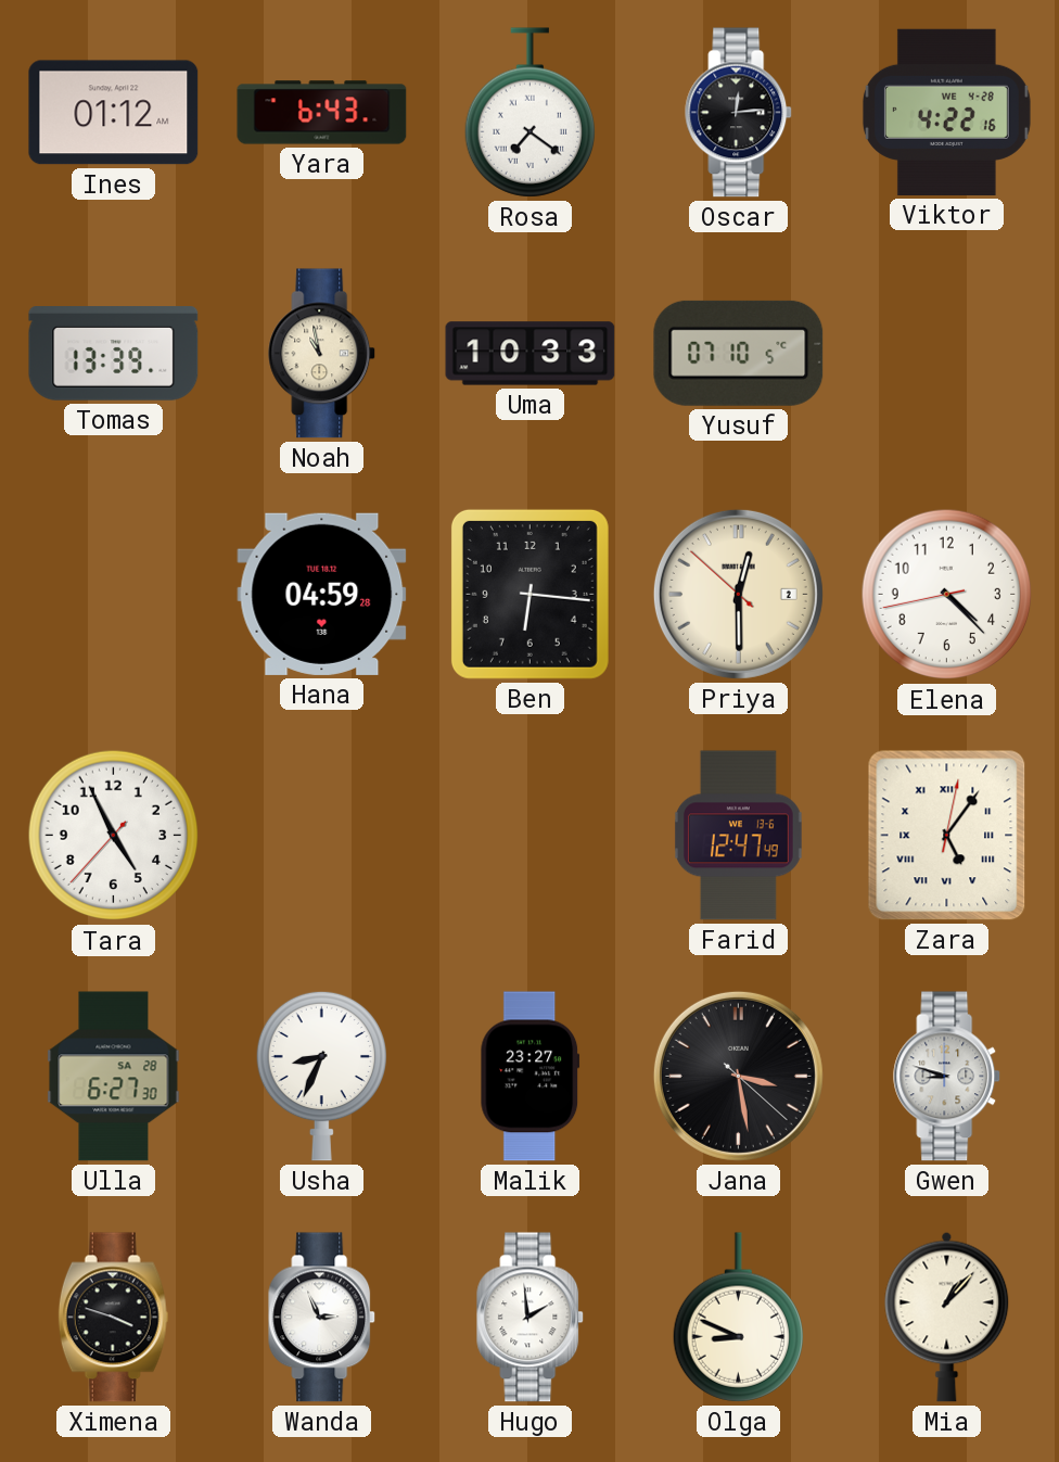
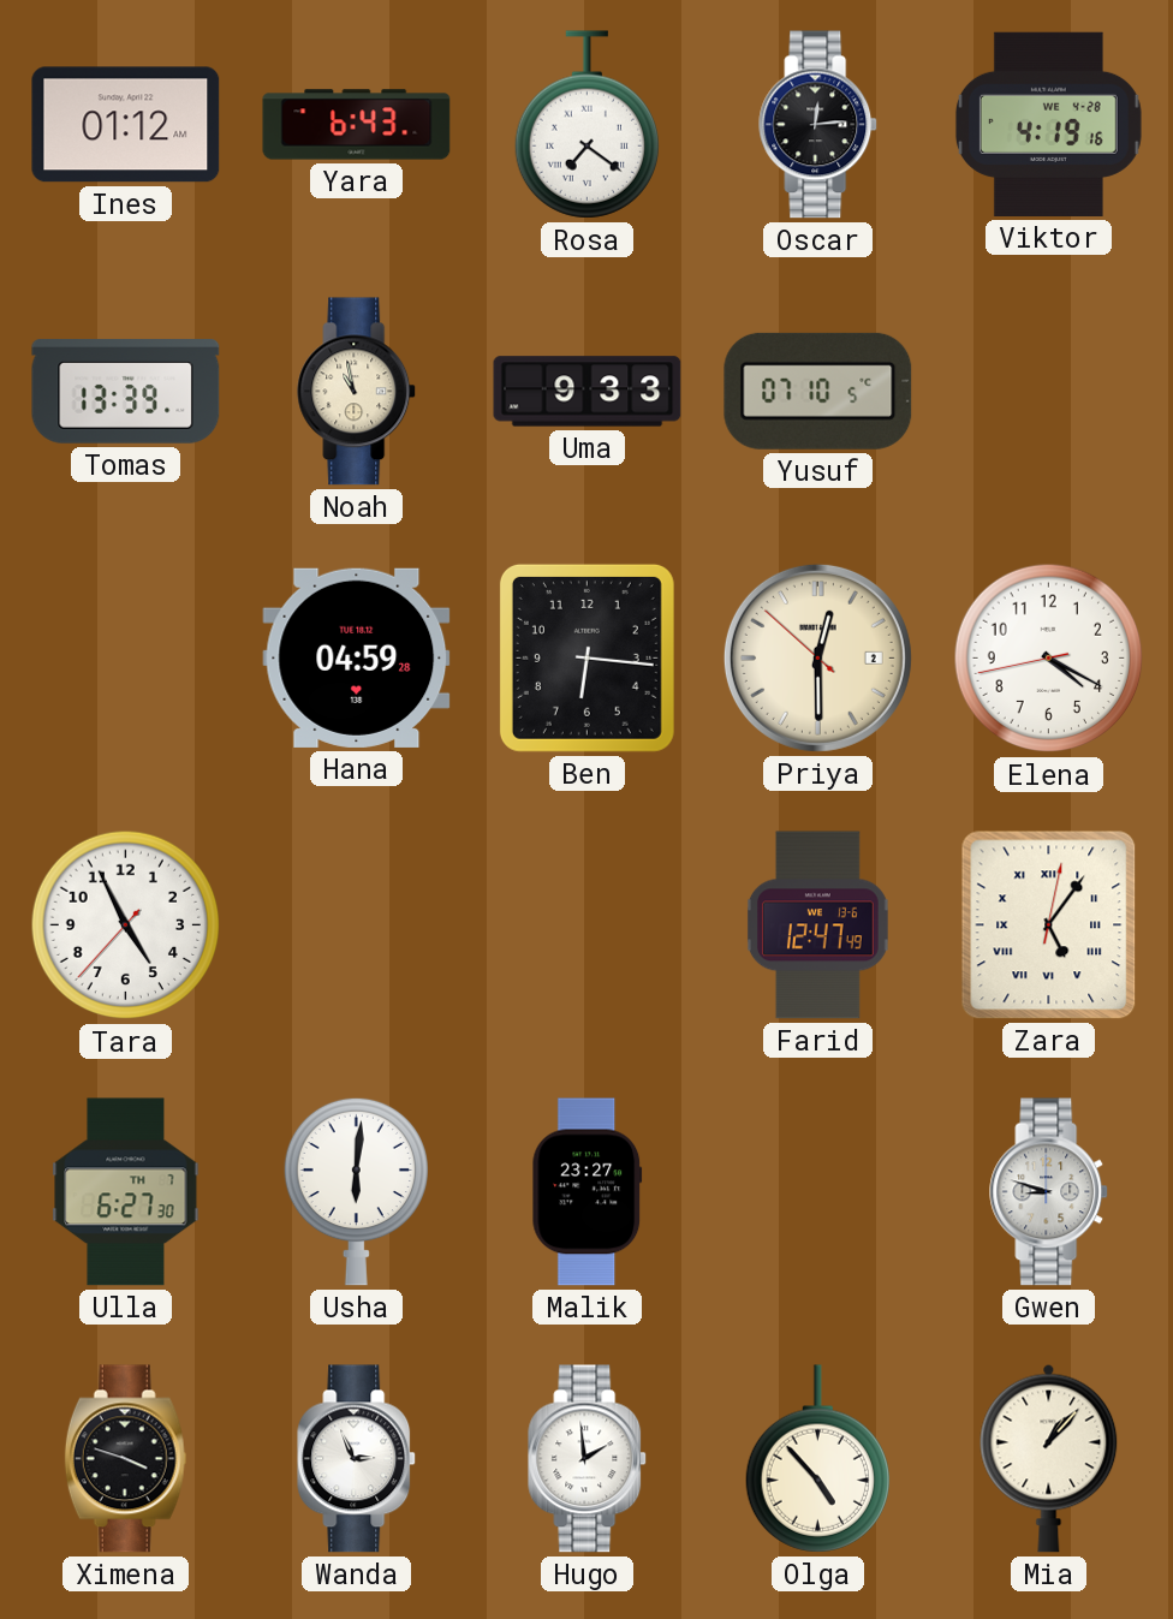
Viktor: 4:22 -> 4:19 (1048, 124)
Uma: 10:33 -> 9:33 (588, 392)
Elena: 4:22 -> 4:19 (1049, 659)
Ulla date: SA 28 -> TH 7 (126, 1192)
Usha: 8:34 -> 6:01 (356, 1191)
Jana: 3:28 -> none (738, 1076)
Olga: 8:49 -> 4:53 (817, 1459)
